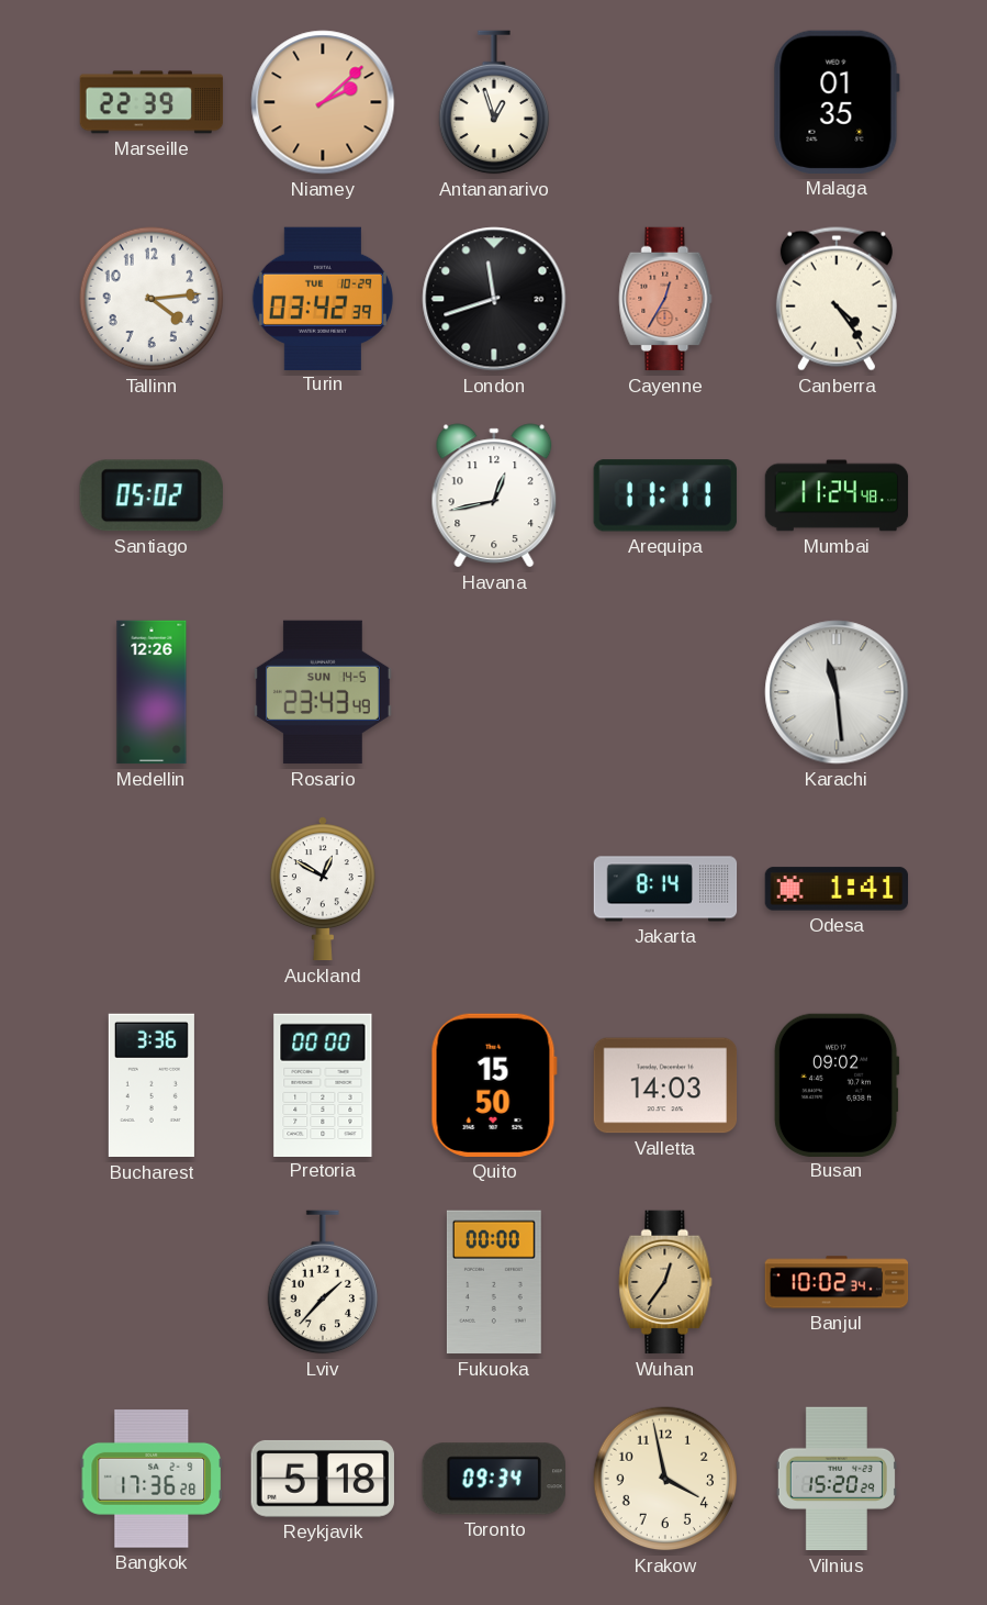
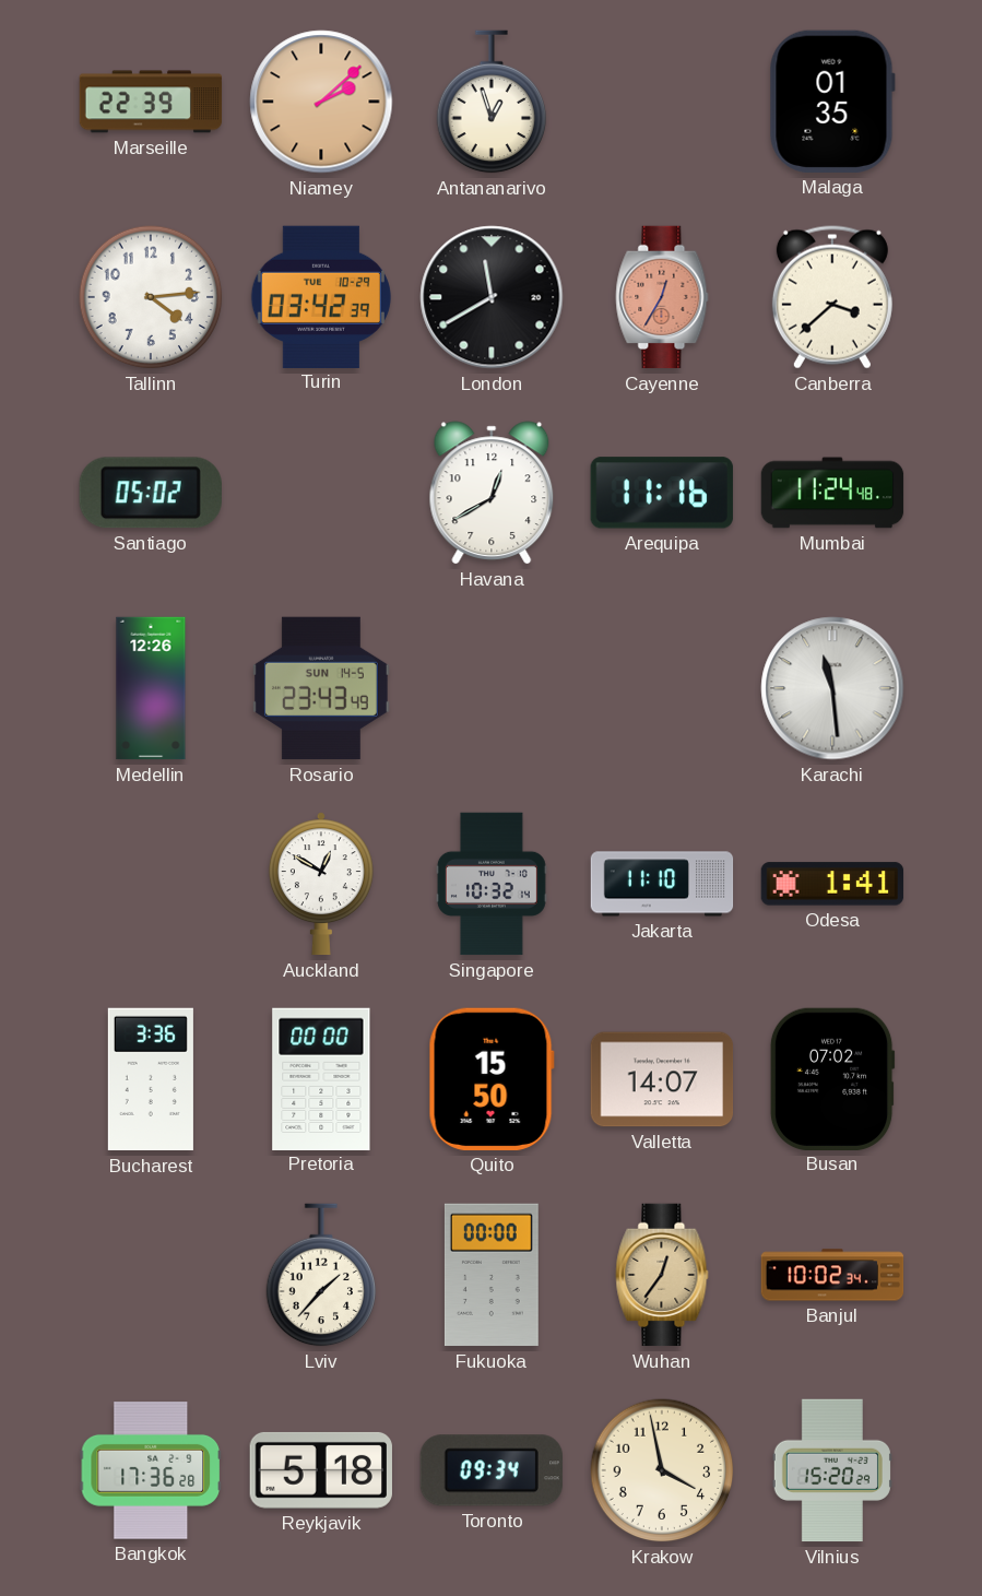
London: 11:42 -> 11:40 (492, 297)
Canberra: 4:24 -> 3:38 (832, 297)
Havana: 12:43 -> 12:40 (492, 493)
Arequipa: 11:11 -> 11:16 (662, 493)
Singapore: none -> 10:32 (492, 884)
Jakarta: 8:14 -> 11:10 (662, 884)
Valletta: 14:03 -> 14:07 (662, 1079)
Busan: 09:02 -> 07:02 (832, 1078)
